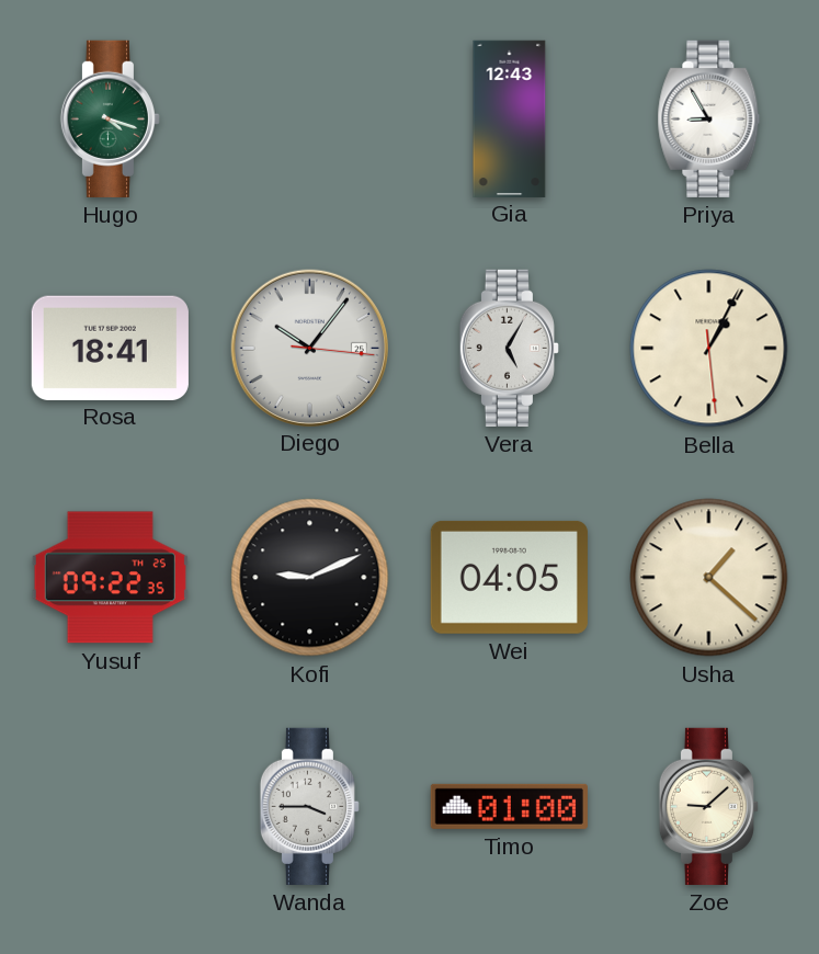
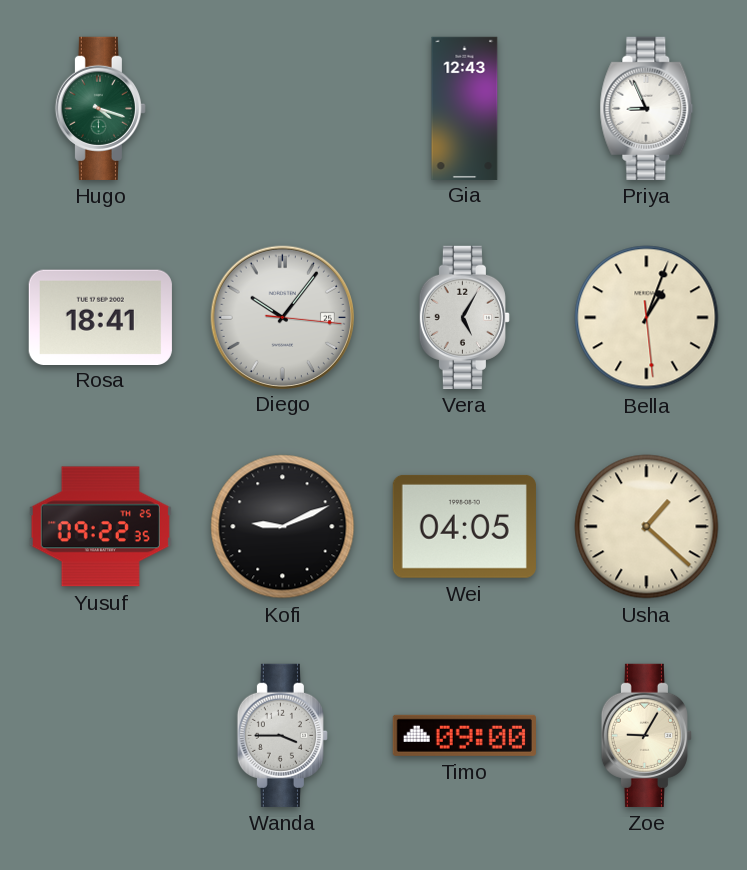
Priya: 8:55 -> 8:56 (647, 108)
Bella: 1:04 -> 1:03 (647, 318)
Timo: 01:00 -> 09:00 (464, 735)
Zoe: 9:08 -> 9:05 (646, 735)
